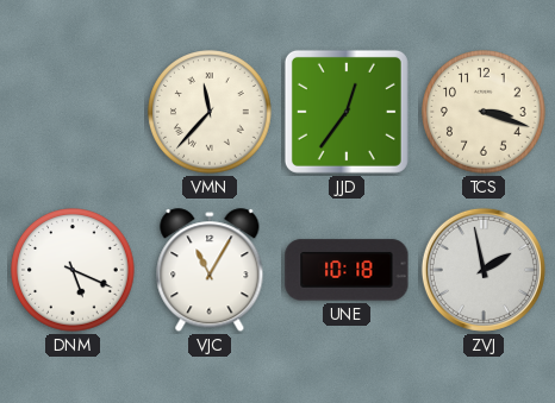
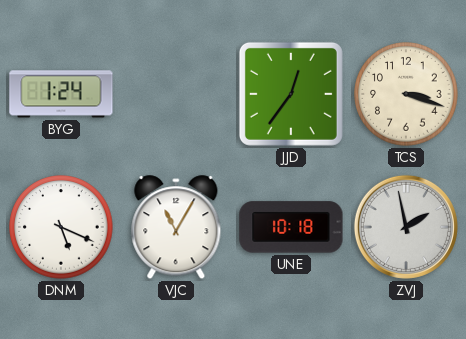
BYG: none -> 1:24 (61, 94)
VMN: 11:37 -> none (210, 112)
